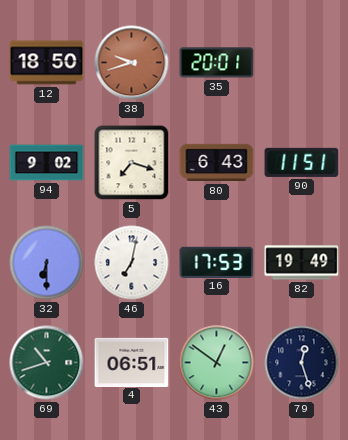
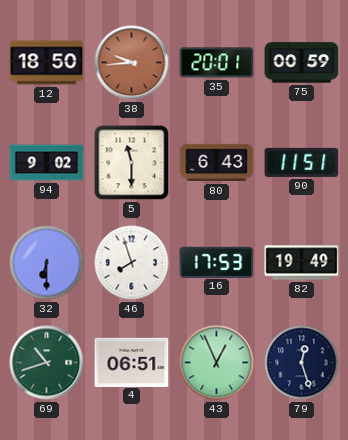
38: 9:42 -> 9:44 (132, 63)
75: none -> 00:59 (302, 63)
5: 7:18 -> 11:30 (132, 163)
46: 7:02 -> 7:57 (132, 263)
43: 12:51 -> 12:56 (217, 363)
